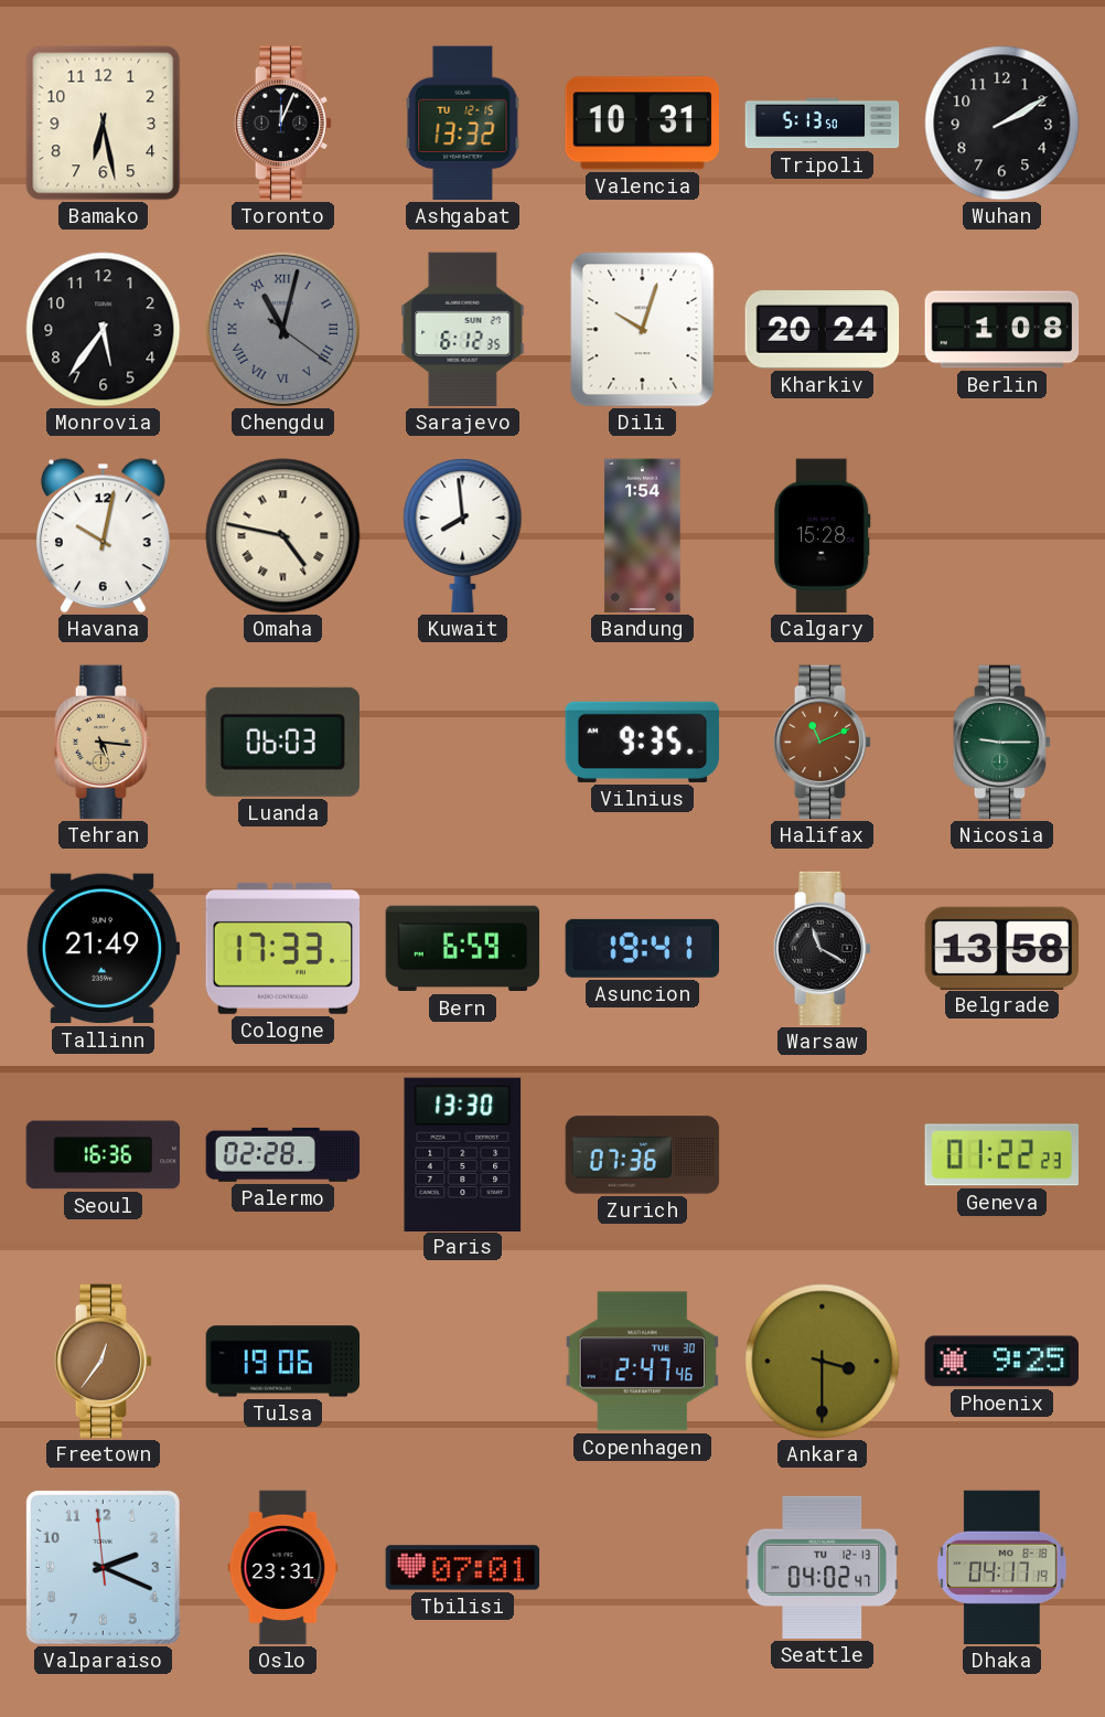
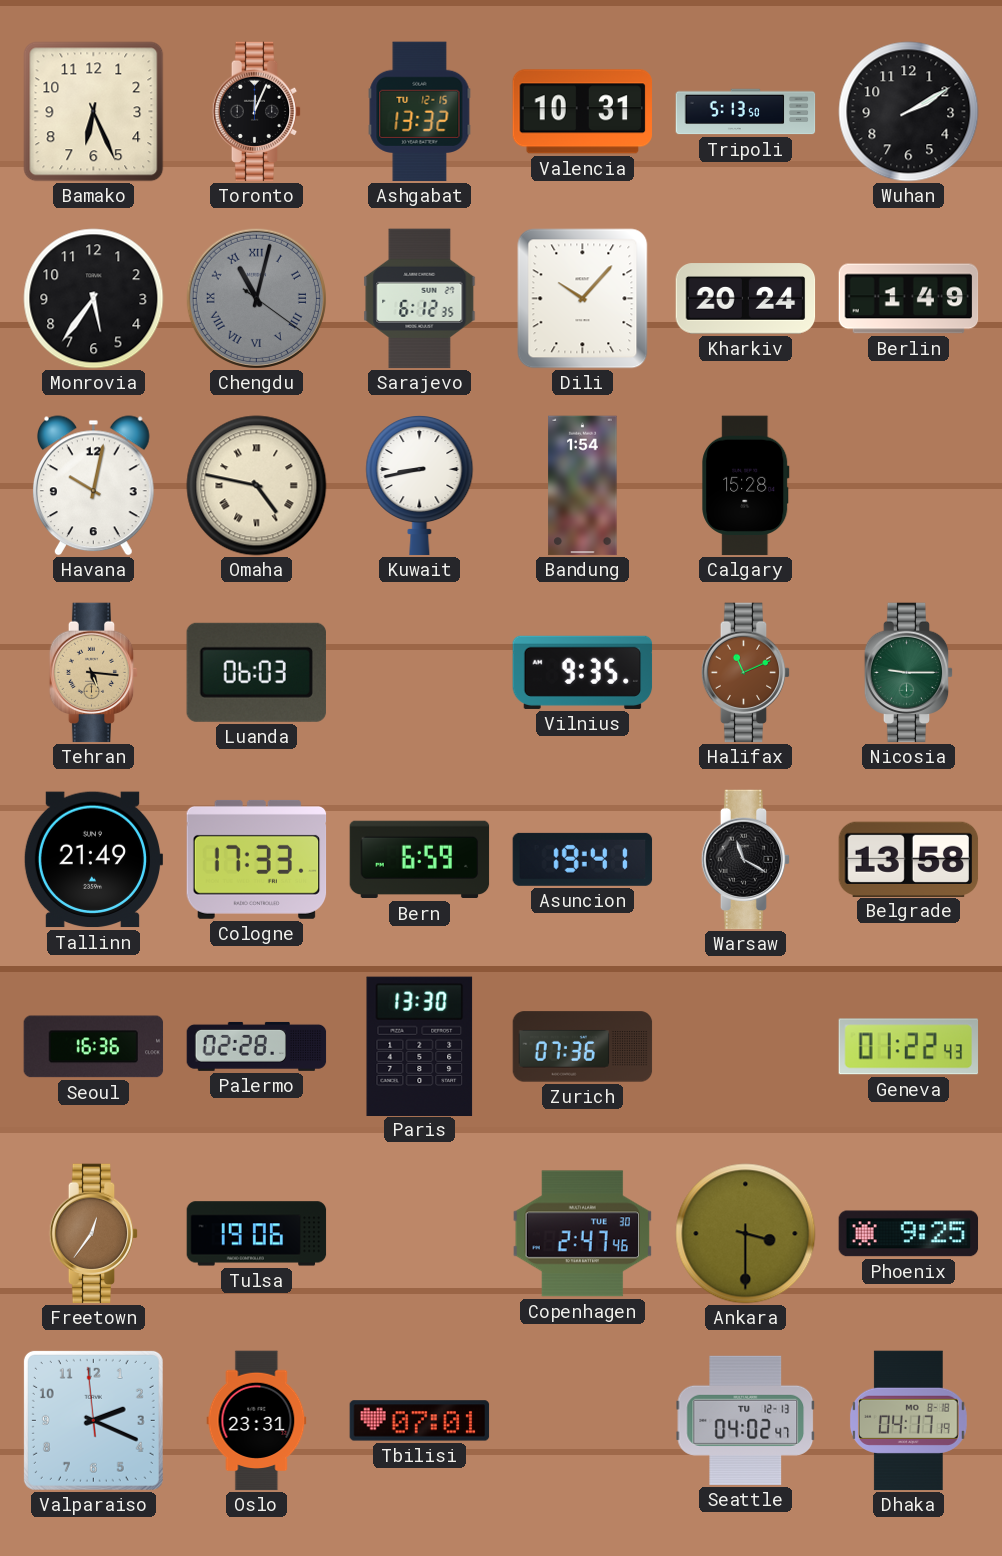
Bamako: 6:28 -> 6:26 (94, 112)
Dili: 10:03 -> 10:07 (583, 299)
Berlin: 1:08 -> 1:49 (909, 299)
Kuwait: 7:59 -> 8:43 (420, 486)
Geneva: 01:22:23 -> 01:22:43 (909, 1047)
